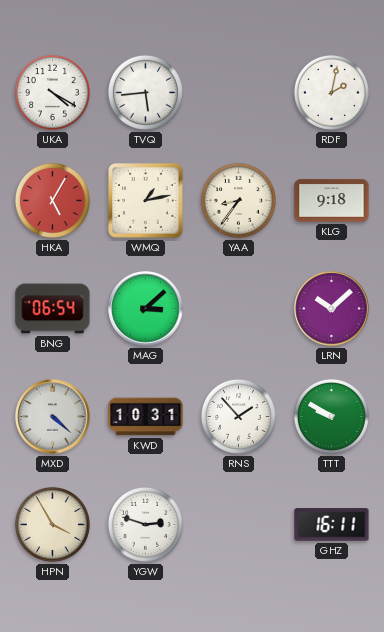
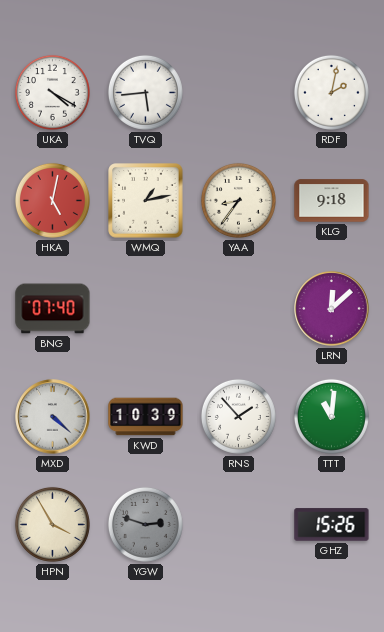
HKA: 5:05 -> 5:02 (52, 200)
BNG: 06:54 -> 07:40 (53, 309)
MAG: 3:08 -> none (146, 309)
LRN: 10:08 -> 12:08 (332, 309)
KWD: 10:31 -> 10:39 (146, 417)
TTT: 9:50 -> 11:01 (331, 416)
YGW dial: white -> grey (145, 524)
GHZ: 16:11 -> 15:26 (332, 525)
